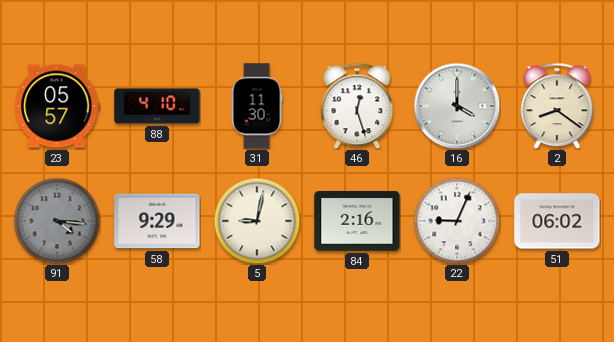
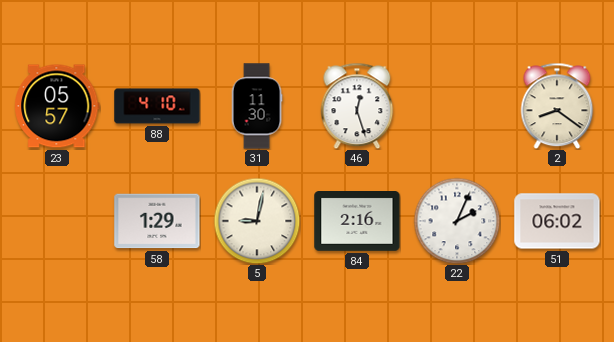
16: 4:00 -> none (457, 106)
91: 4:16 -> none (57, 221)
58: 9:29 -> 1:29 (157, 221)
22: 9:04 -> 2:04 (457, 221)
